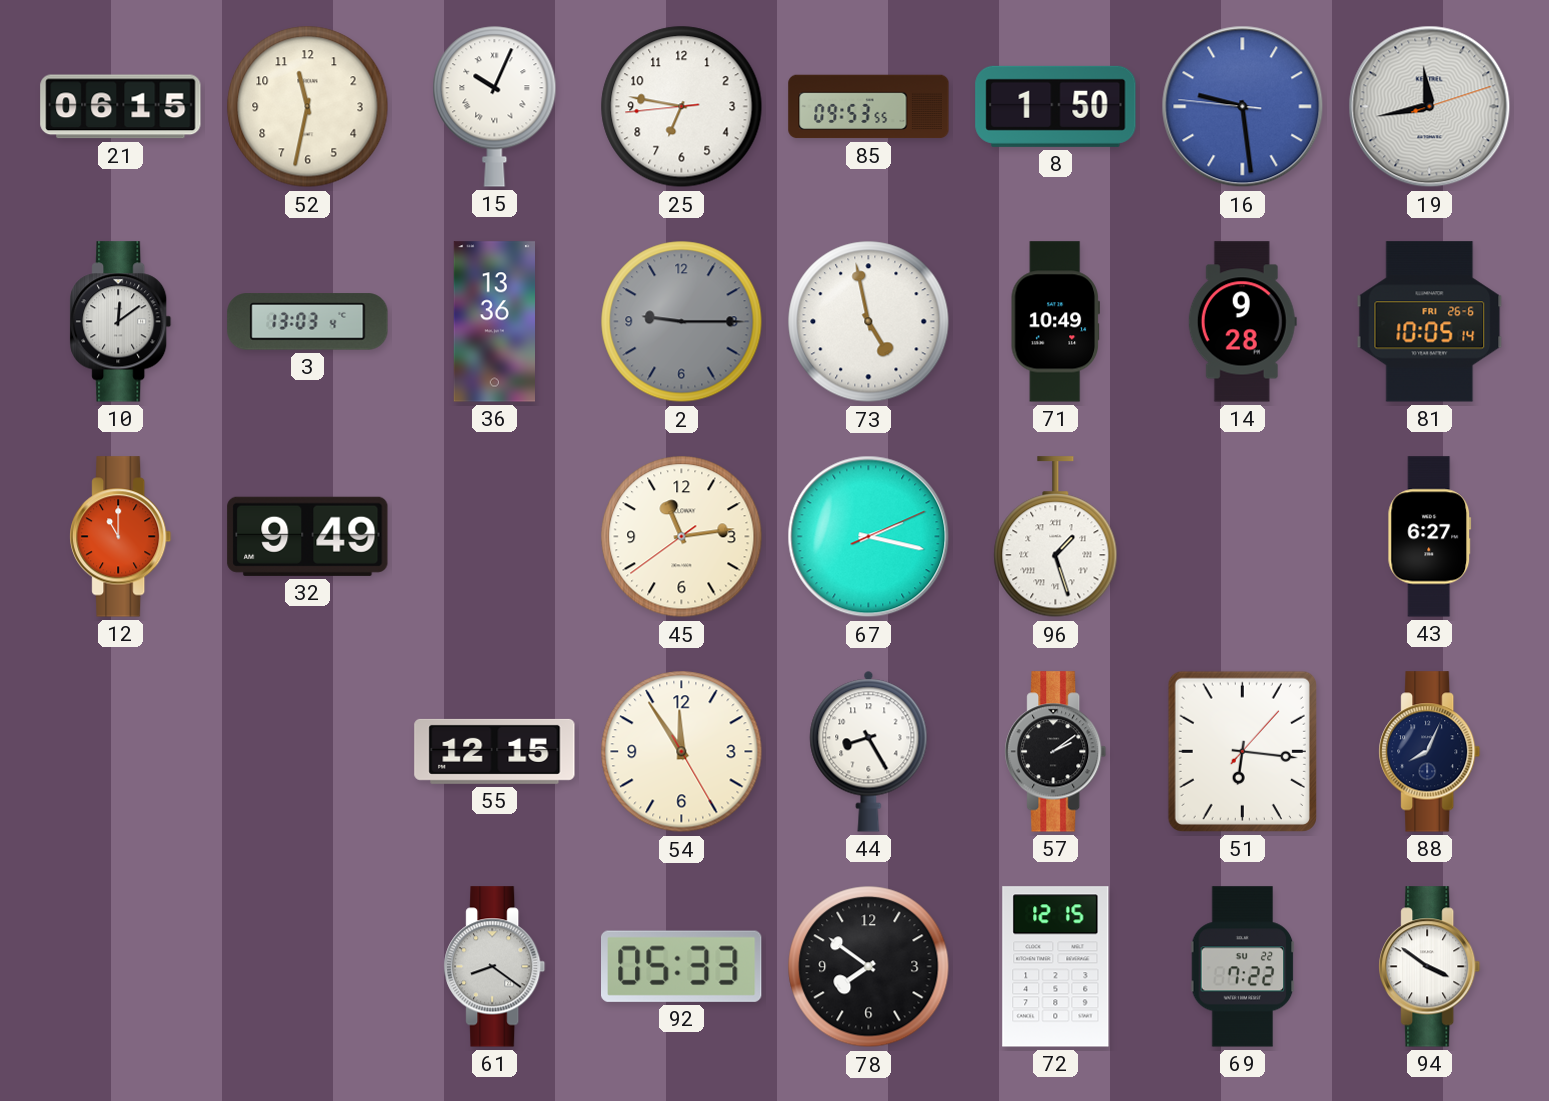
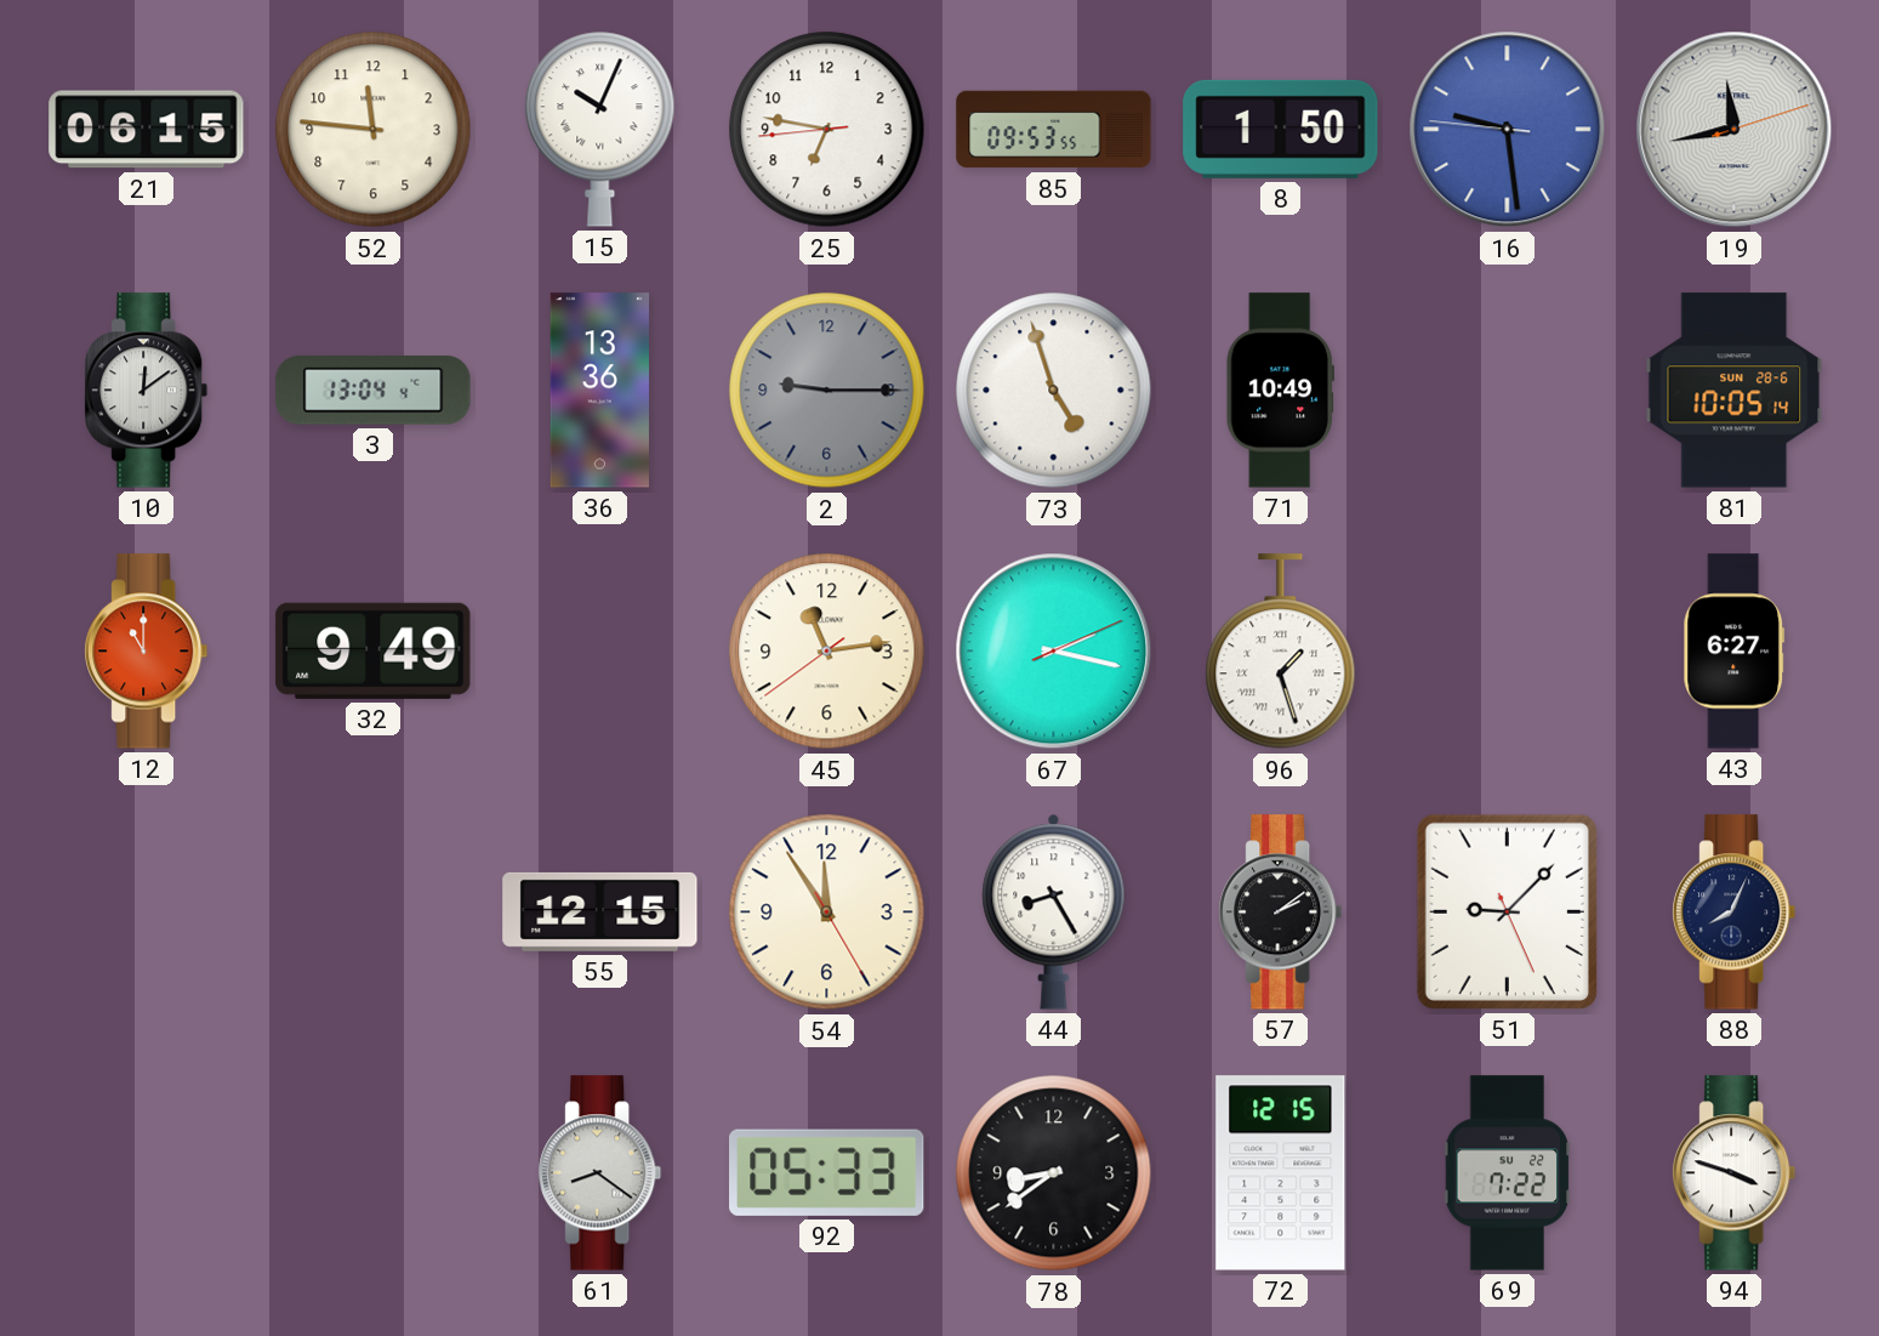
52: 11:32 -> 11:46 (374, 130)
3: 13:03 -> 13:04 (374, 391)
73: 4:58 -> 4:57 (1054, 391)
14: 9:28 -> none (1242, 322)
81 date: FRI 26-6 -> SUN 28-6 (1735, 391)
51: 6:16 -> 9:07 (1507, 911)
78: 7:51 -> 8:39 (1054, 1173)
94: 3:51 -> 3:48 (1735, 1173)
